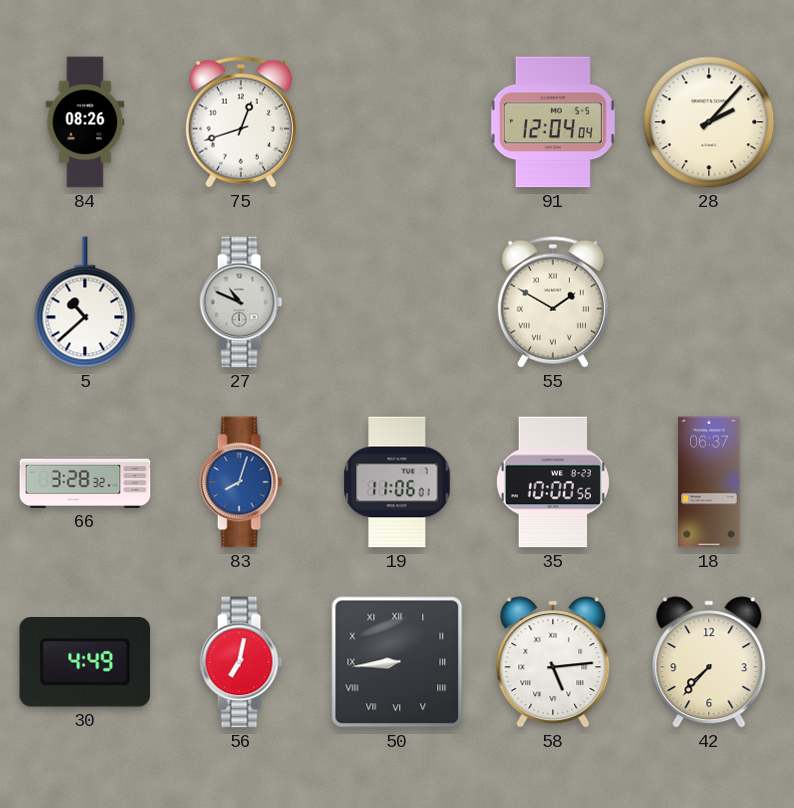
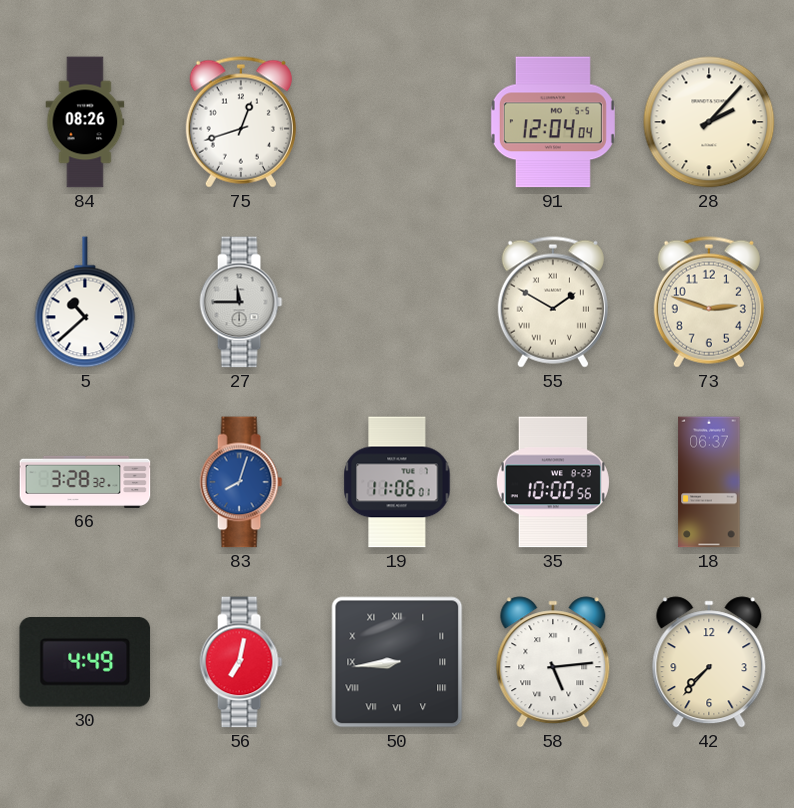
27: 10:49 -> 11:45 (241, 302)
73: none -> 2:48 (709, 302)
